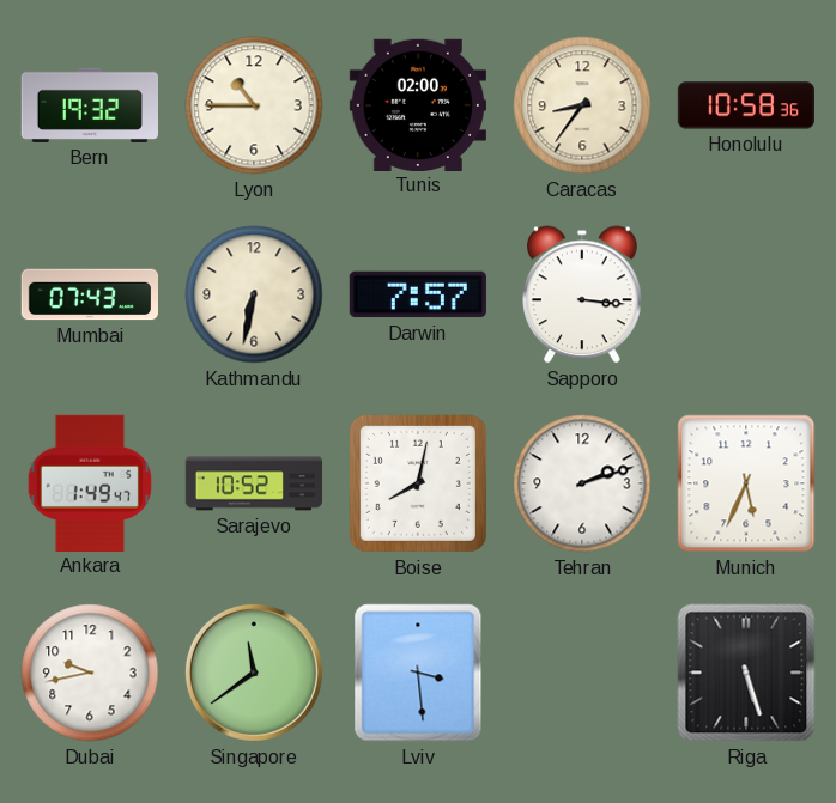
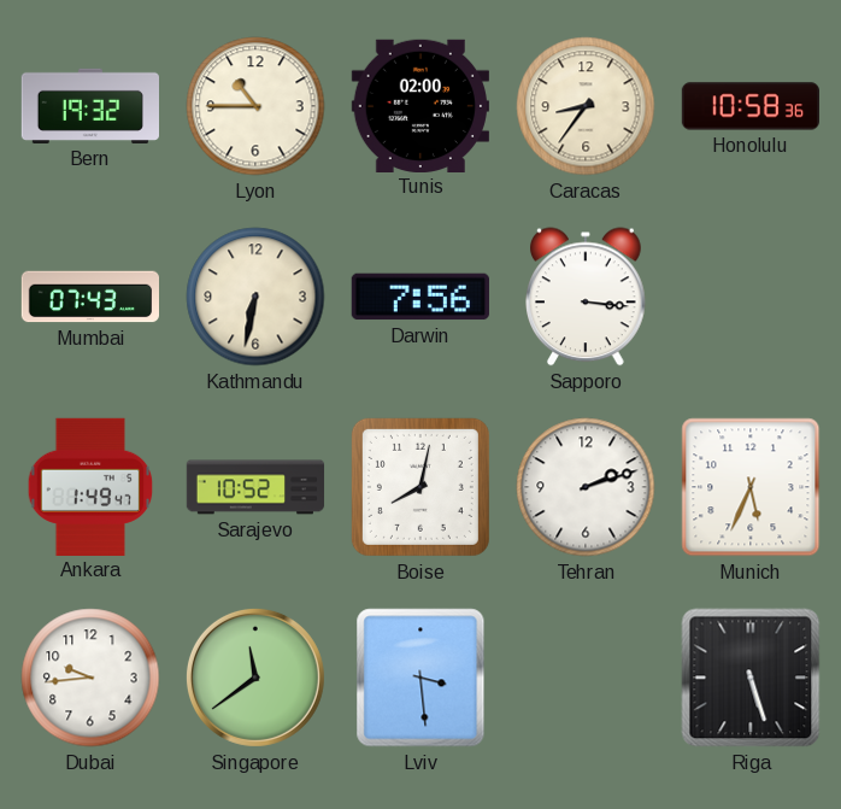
Darwin: 7:57 -> 7:56 (420, 297)
Dubai: 9:43 -> 9:44 (90, 678)
